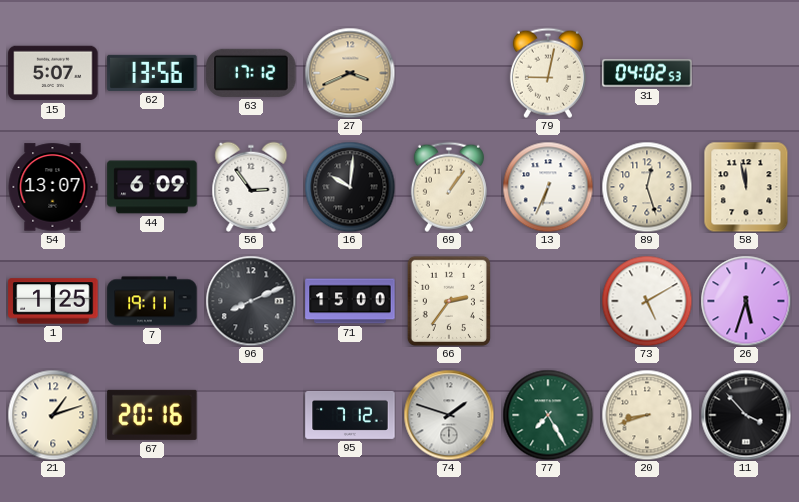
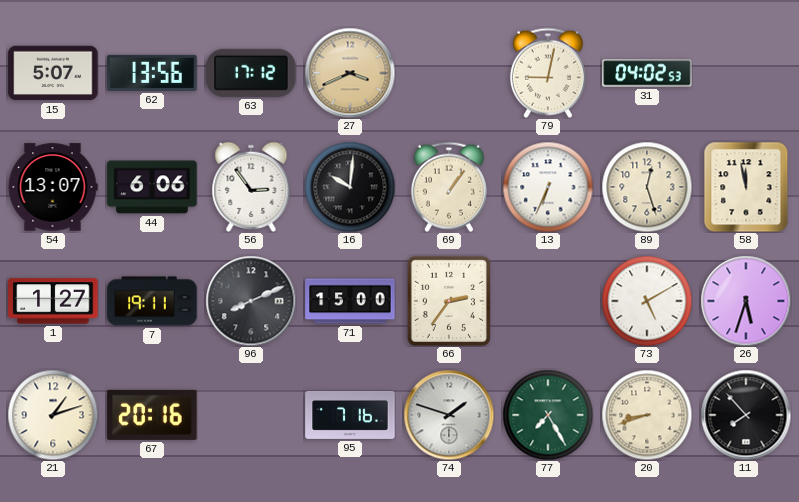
44: 6:09 -> 6:06 (152, 187)
1: 1:25 -> 1:27 (53, 301)
95: 7:12 -> 7:16 (350, 415)
11: 3:53 -> 7:53 (746, 415)
